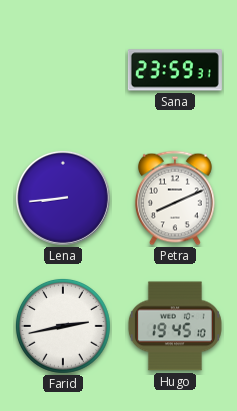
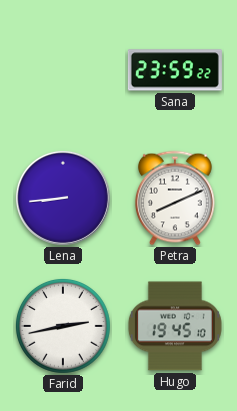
Sana: 23:59:31 -> 23:59:22 (175, 70)
